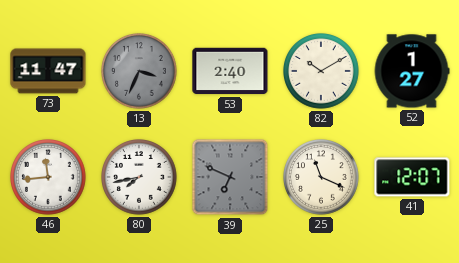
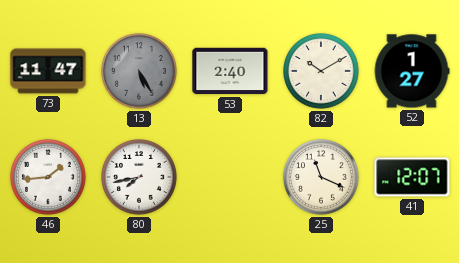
13: 3:34 -> 5:25 (140, 72)
46: 11:44 -> 1:44 (49, 178)
39: 6:49 -> none (230, 177)
